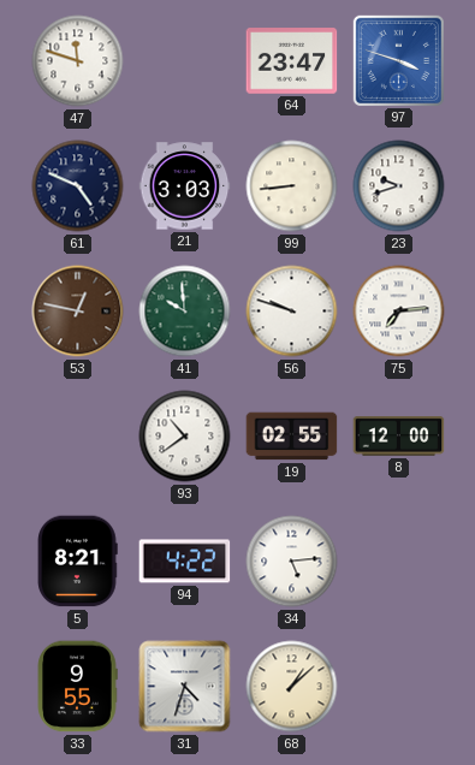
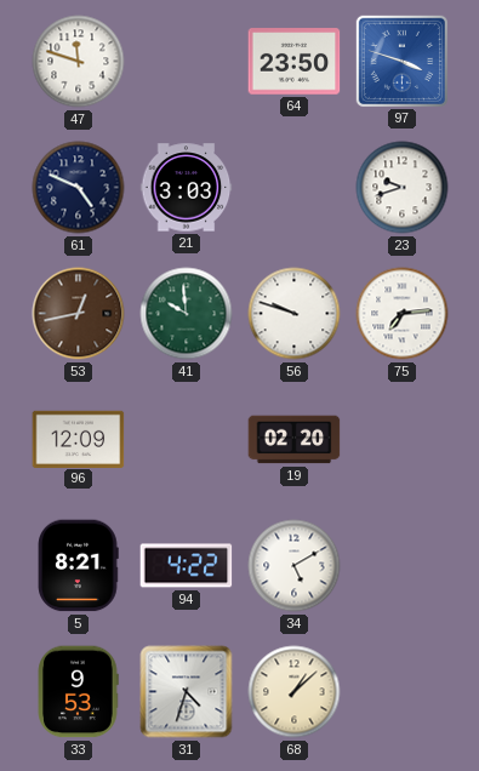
64: 23:47 -> 23:50 (295, 62)
99: 8:44 -> none (292, 186)
53: 12:47 -> 12:43 (79, 314)
96: none -> 12:09 (79, 439)
93: 10:39 -> none (185, 437)
19: 02:55 -> 02:20 (295, 440)
8: 12:00 -> none (399, 437)
34: 5:14 -> 5:10 (295, 566)
33: 9:55 -> 9:53 (78, 692)
